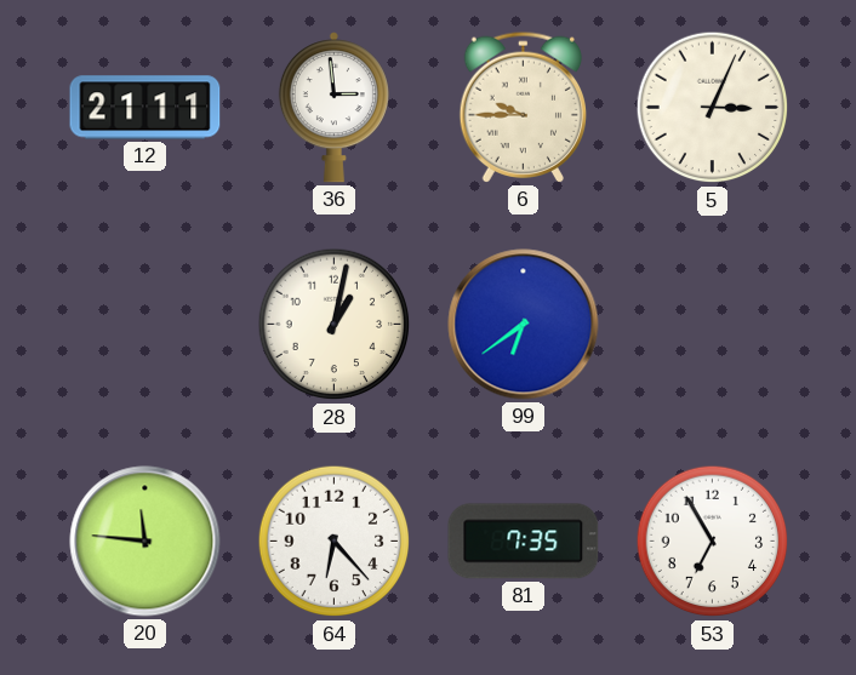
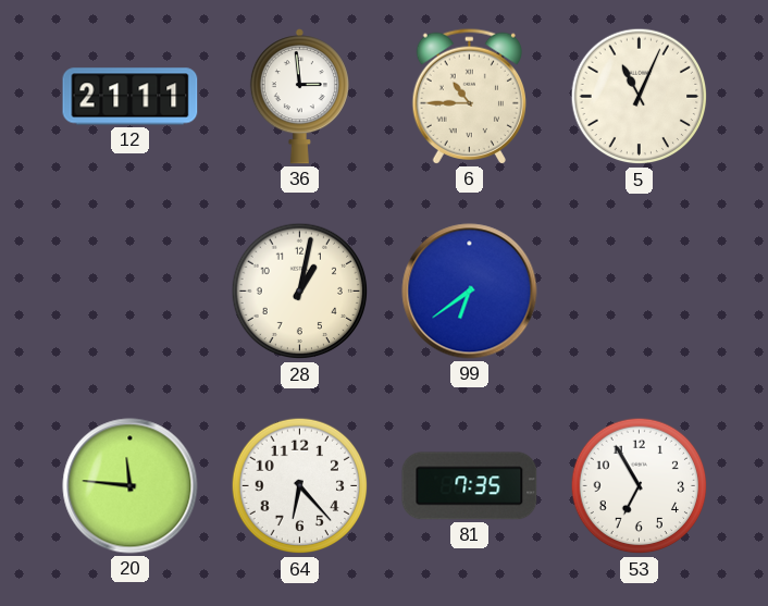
6: 9:45 -> 10:45 (470, 96)
5: 3:04 -> 11:04 (640, 97)
